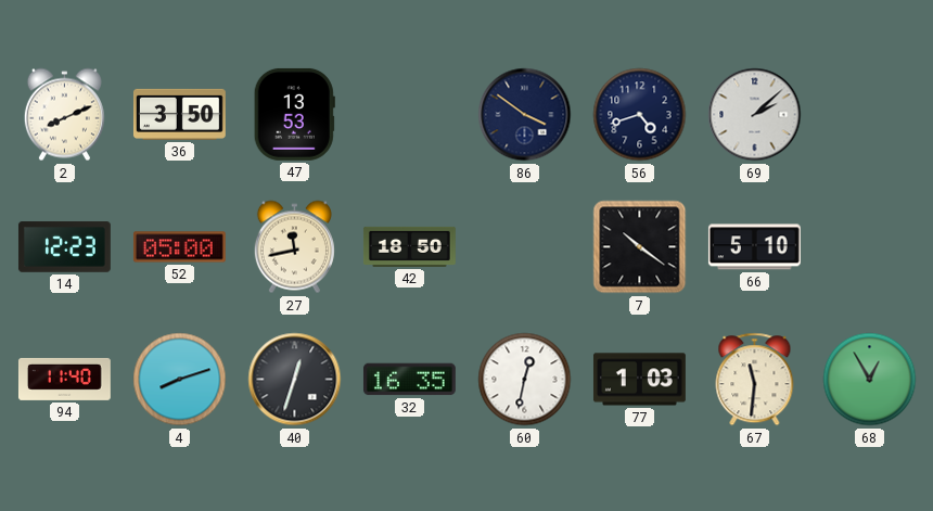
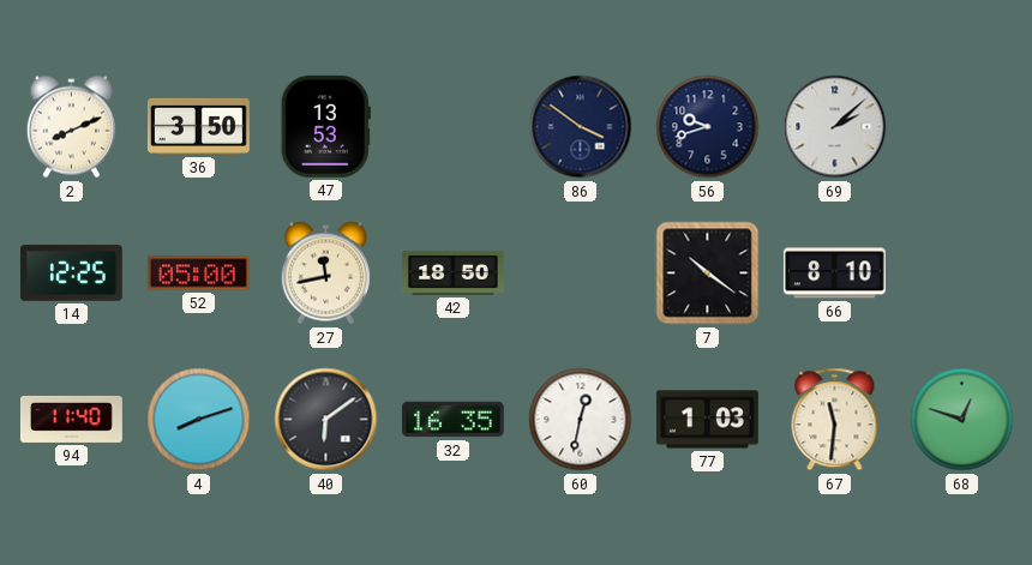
56: 4:42 -> 9:42 (708, 127)
14: 12:23 -> 12:25 (71, 274)
66: 5:10 -> 8:10 (834, 274)
40: 12:33 -> 6:09 (326, 420)
68: 12:55 -> 12:48 (962, 420)
